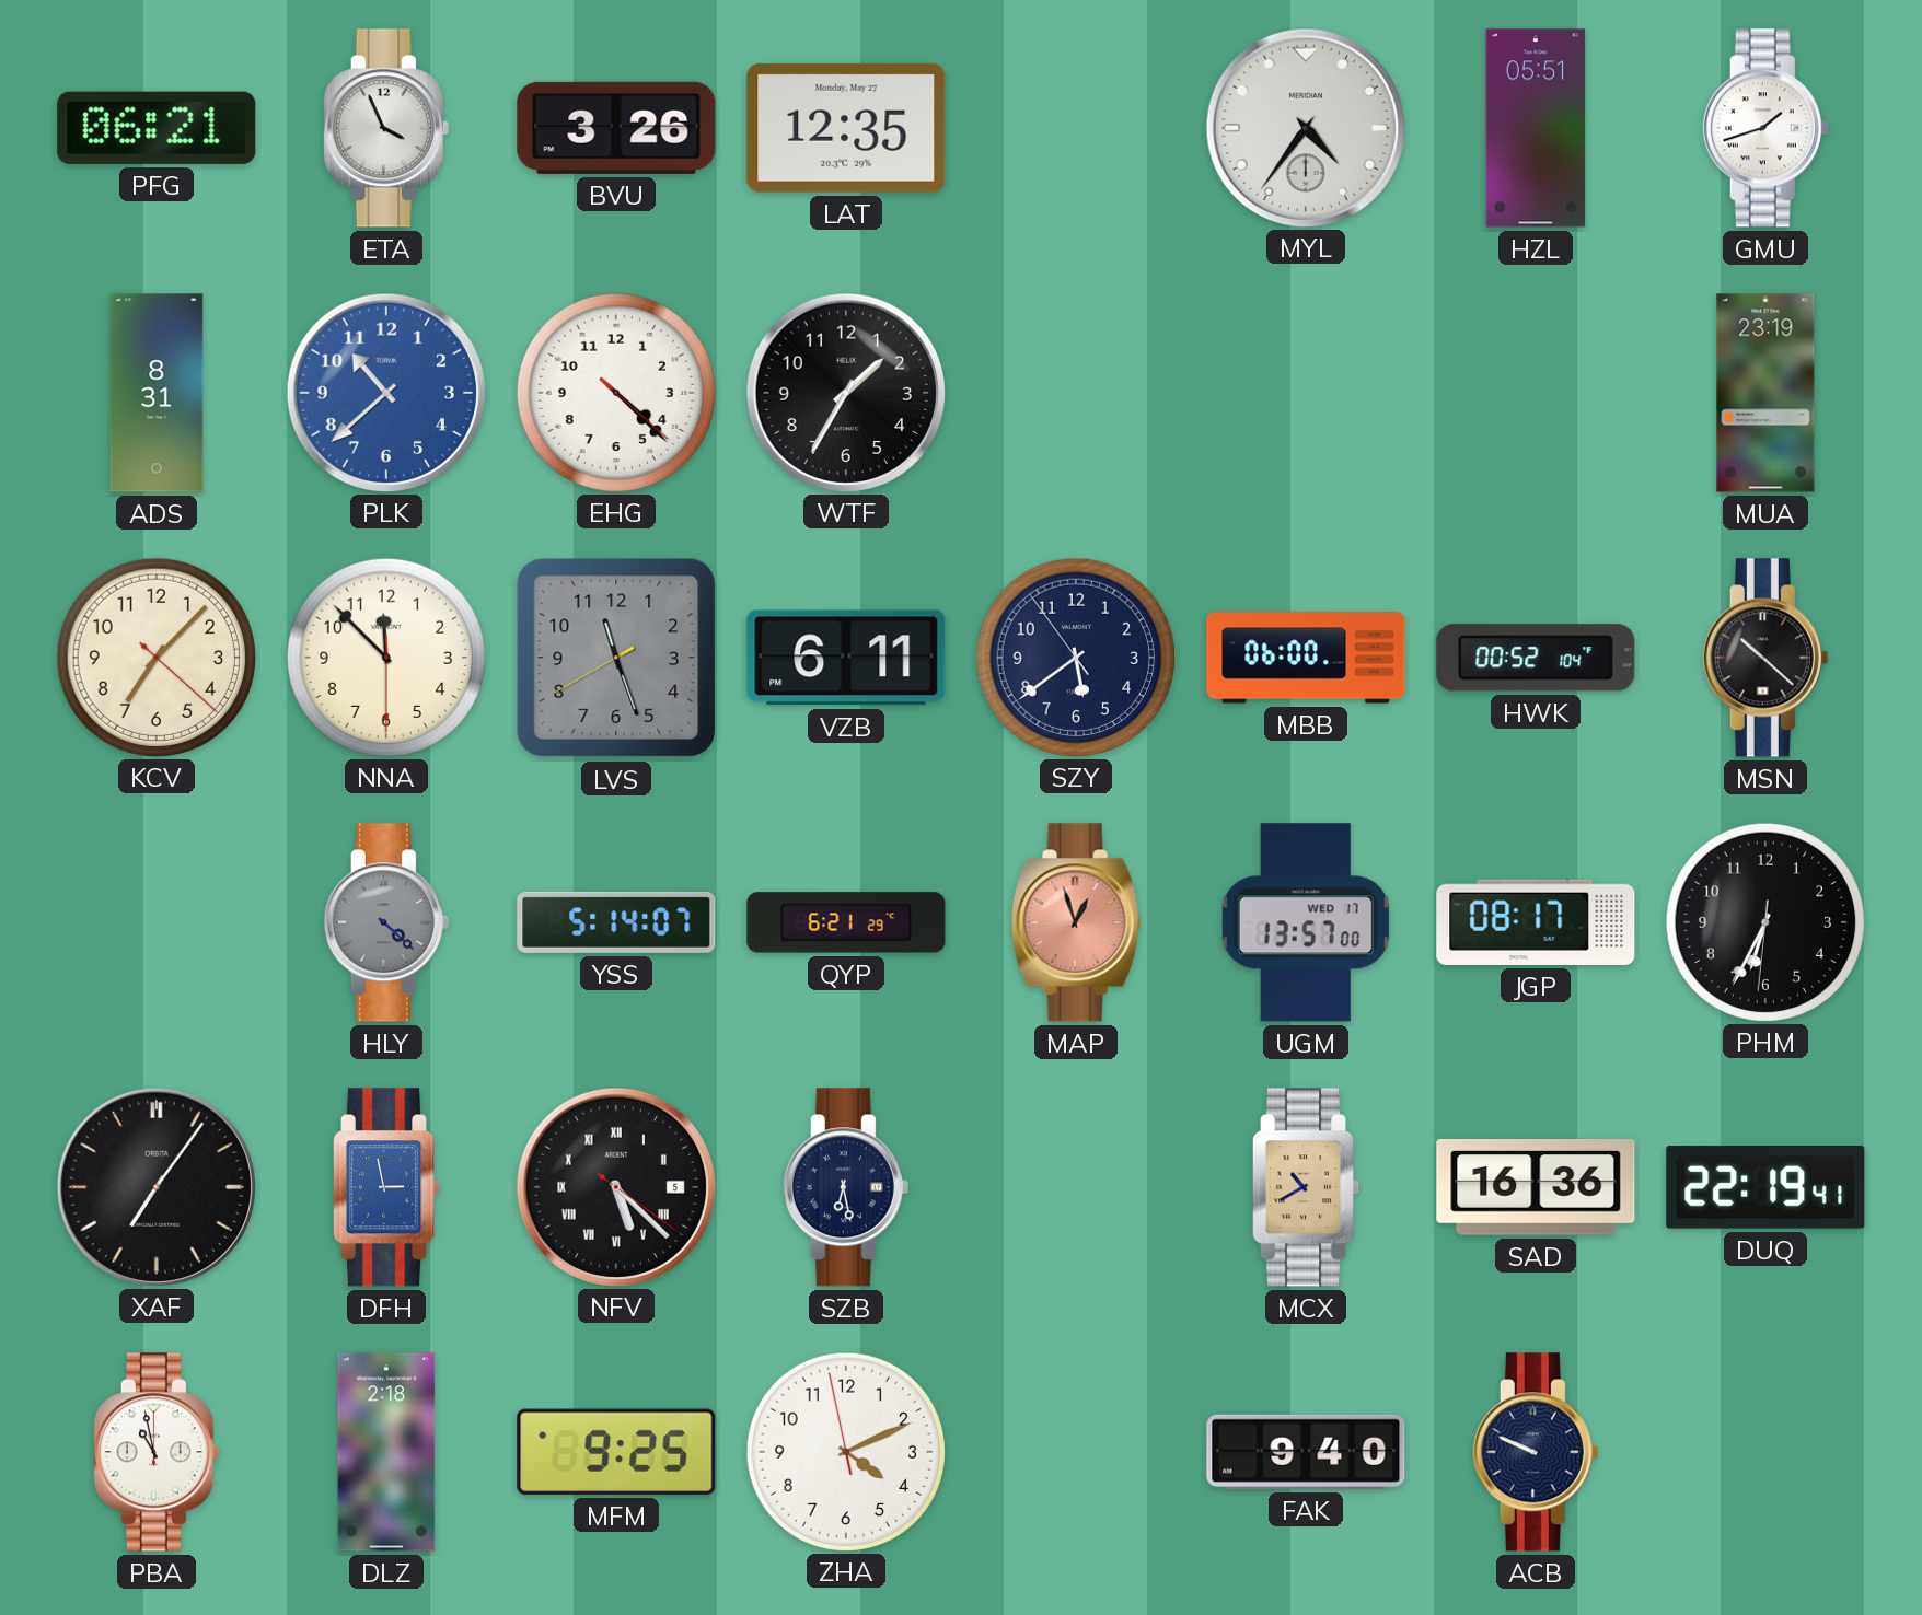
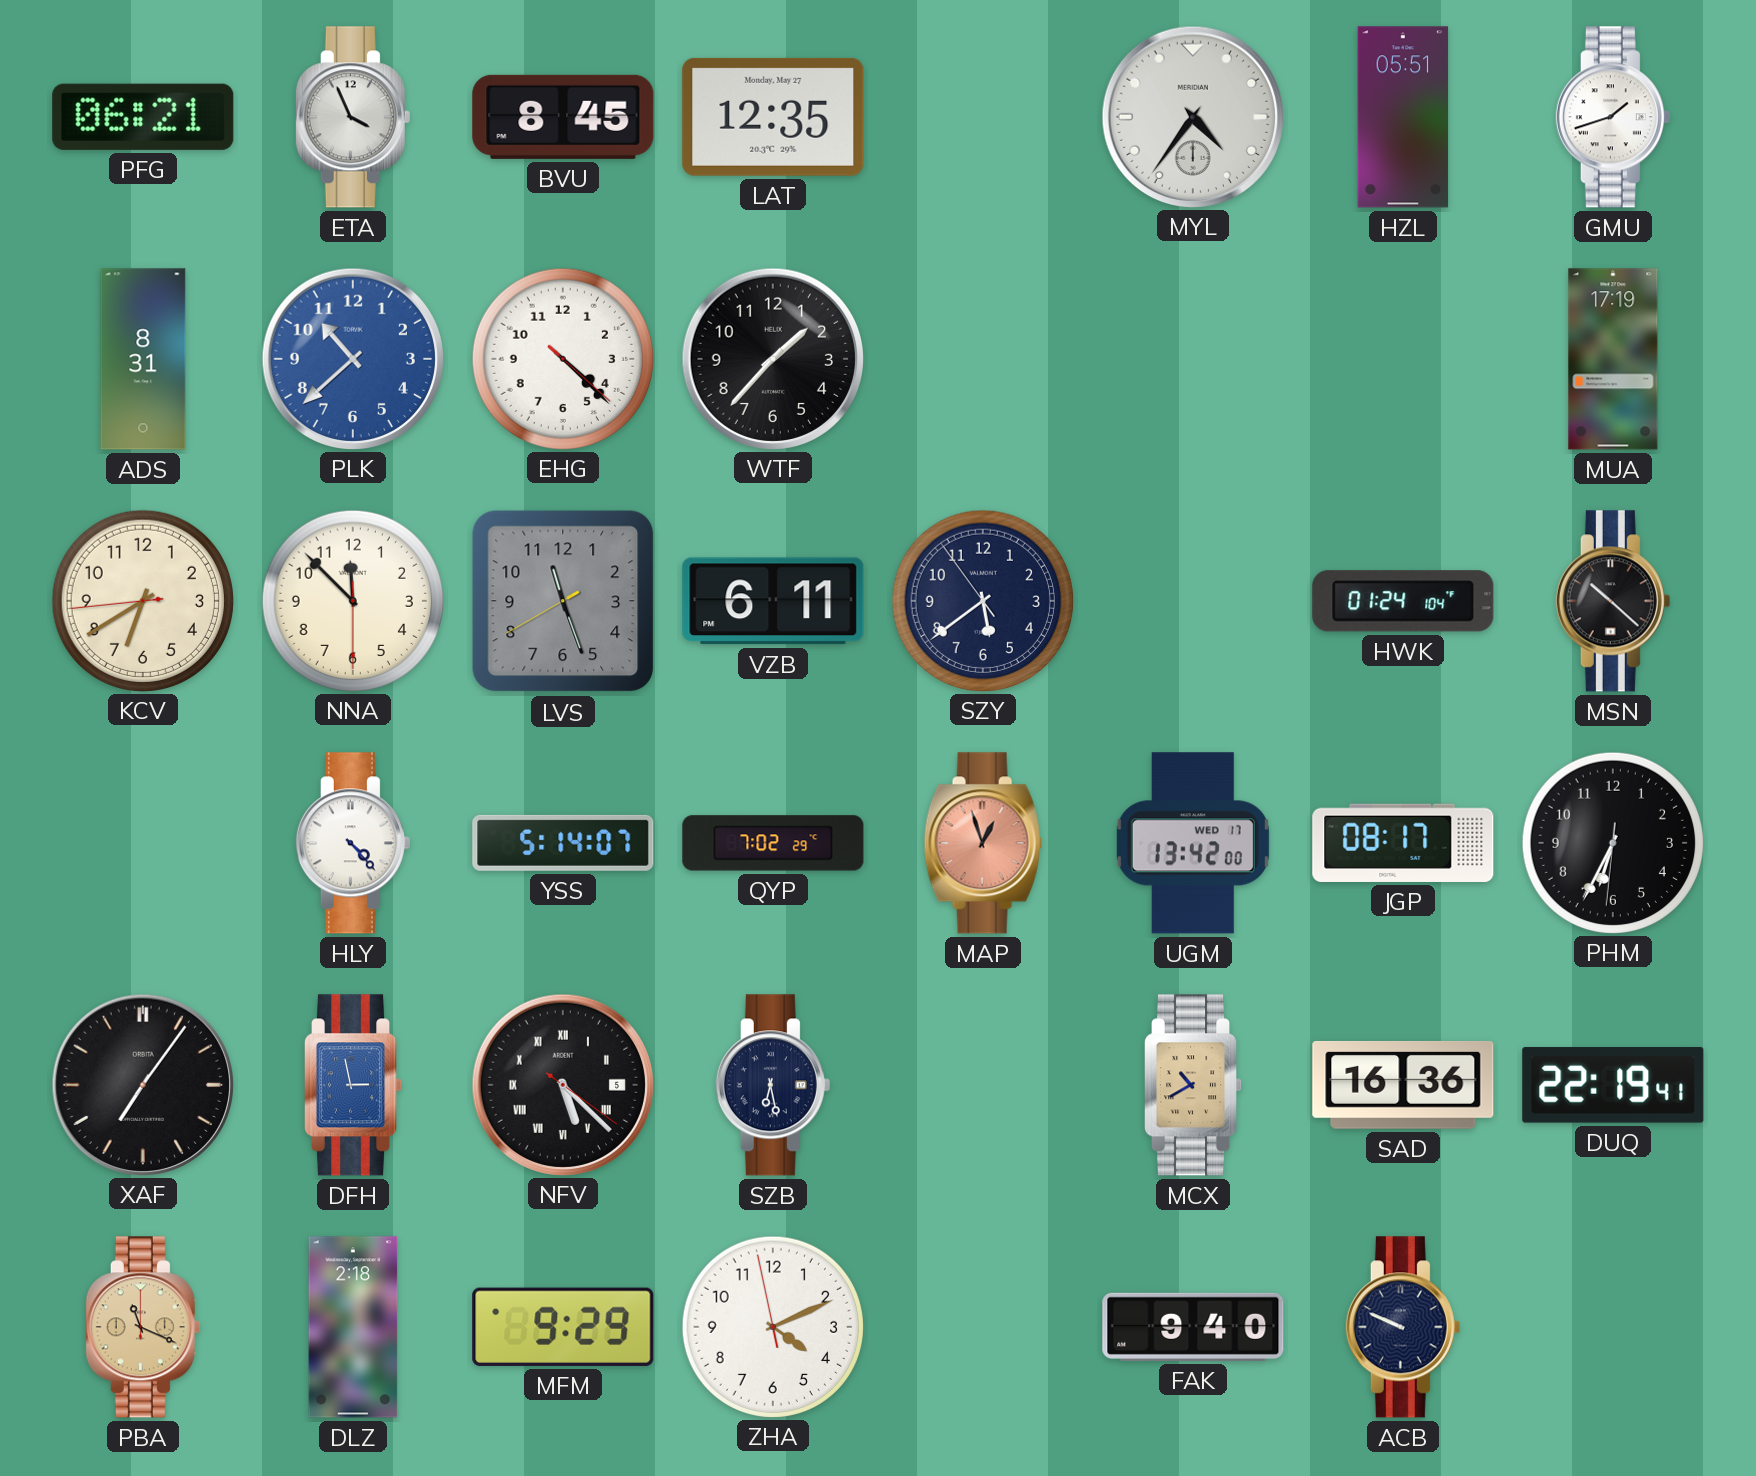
BVU: 3:26 -> 8:45 (563, 117)
WTF: 1:35 -> 1:37 (772, 358)
MUA: 23:19 -> 17:19 (1613, 359)
KCV: 7:07 -> 6:39 (142, 600)
MBB: 06:00 -> none (1306, 658)
HWK: 00:52 -> 01:24 (1403, 601)
HLY: 4:22 -> 4:23 (353, 843)
HLY dial: grey -> white (353, 843)
QYP: 6:21 -> 7:02 (773, 843)
UGM: 13:57 -> 13:42 (1193, 843)
PBA: 10:58 -> 11:19 (143, 1327)
PBA dial: white -> champagne (143, 1327)
MFM: 9:25 -> 9:29 (563, 1327)
